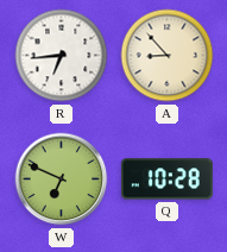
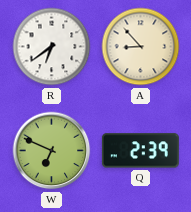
R: 6:44 -> 6:39 (52, 47)
Q: 10:28 -> 2:39 (140, 151)
